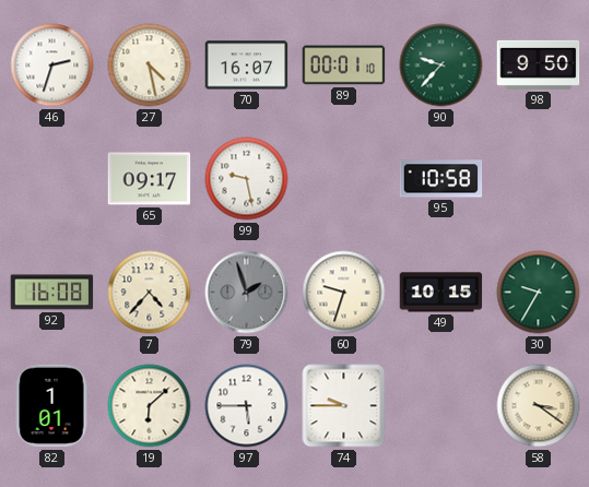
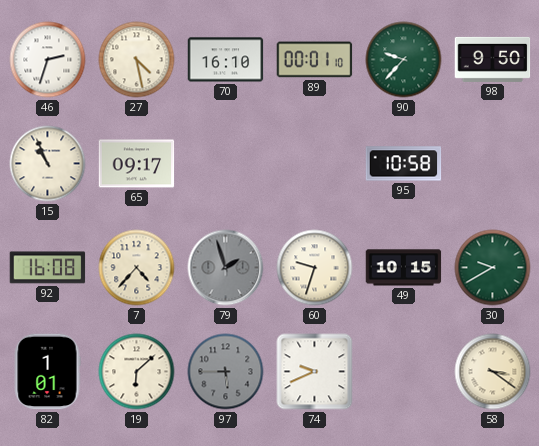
70: 16:07 -> 16:10 (226, 60)
15: none -> 10:56 (48, 164)
99: 9:28 -> none (247, 179)
30: 9:35 -> 9:40 (493, 268)
97 dial: white -> grey (226, 372)
74: 9:45 -> 9:41 (315, 372)
